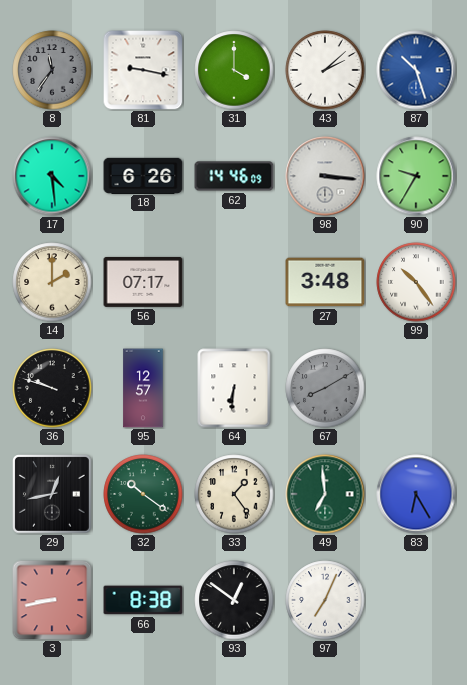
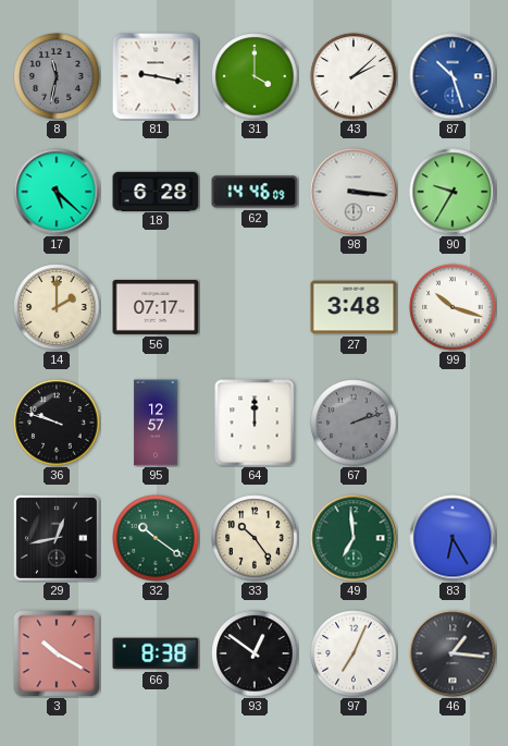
8: 11:36 -> 11:32 (57, 76)
17: 4:29 -> 5:22 (57, 192)
18: 6:26 -> 6:28 (156, 191)
99: 10:24 -> 10:18 (453, 307)
64: 6:31 -> 12:00 (255, 423)
67: 8:10 -> 2:12 (354, 423)
33: 1:24 -> 10:24 (255, 538)
3: 8:43 -> 10:20 (57, 653)
46: none -> 1:16 (453, 653)
